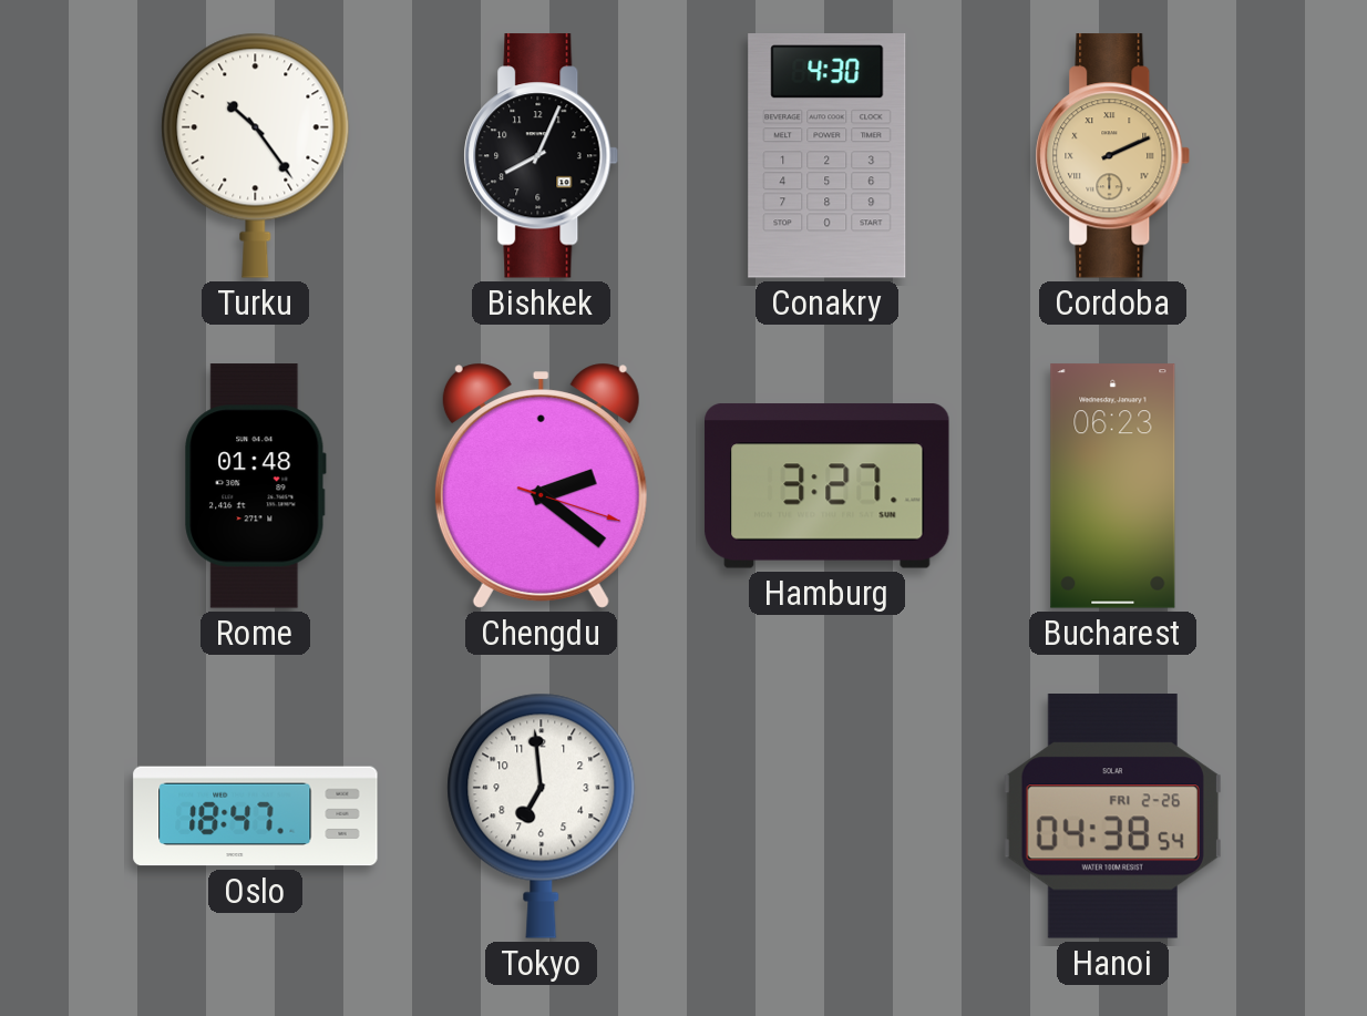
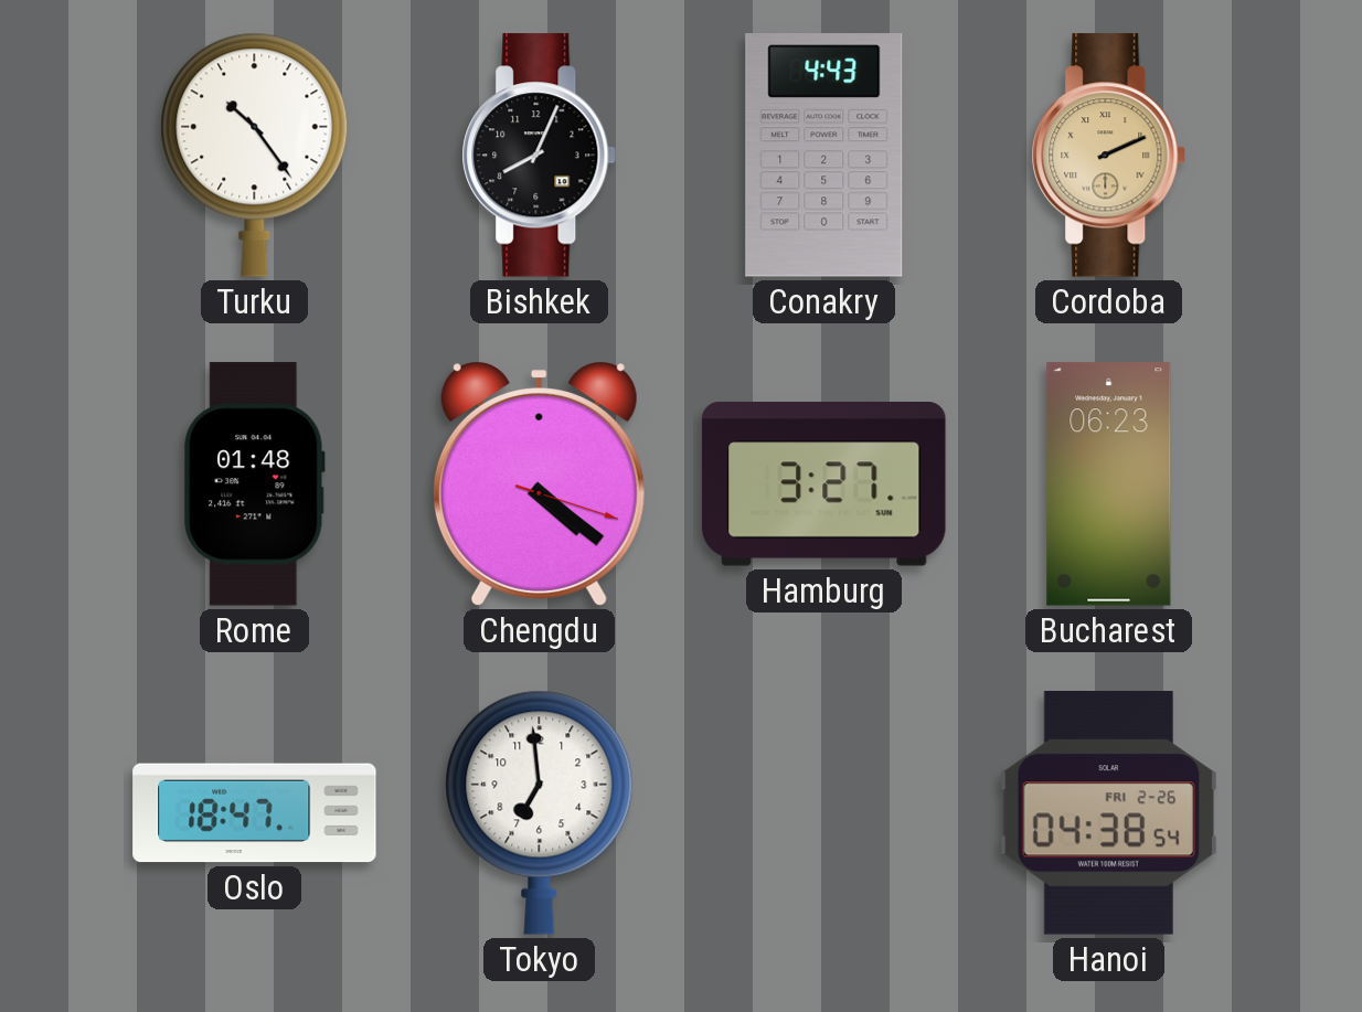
Conakry: 4:30 -> 4:43 (824, 156)
Chengdu: 2:21 -> 4:21 (539, 483)
